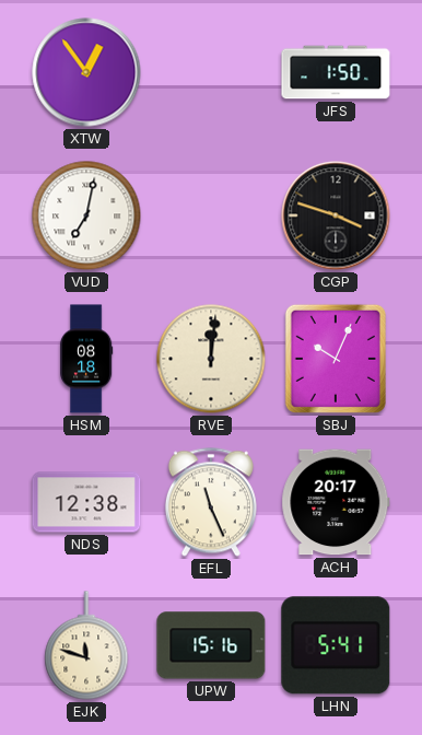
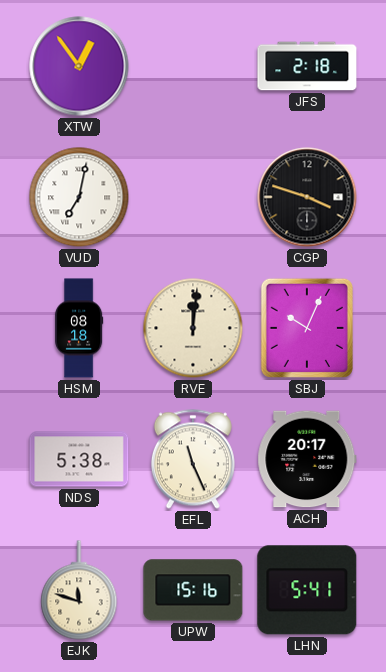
JFS: 1:50 -> 2:18 (307, 66)
NDS: 12:38 -> 5:38 (79, 459)
